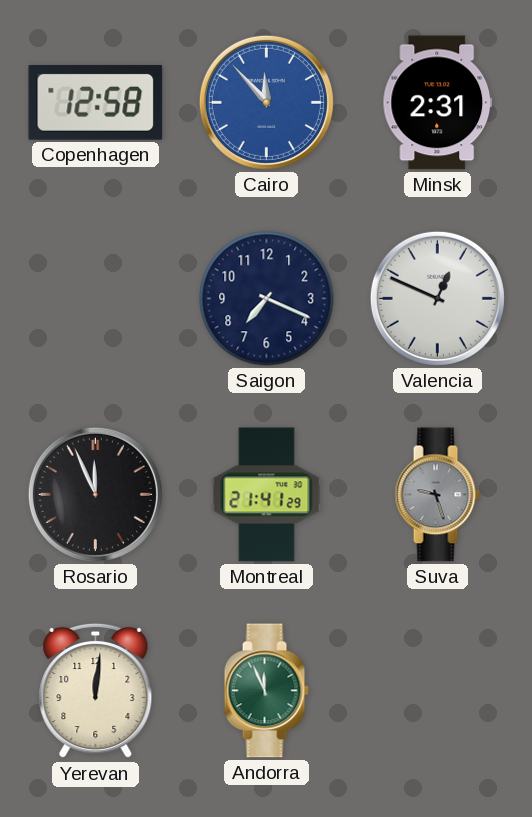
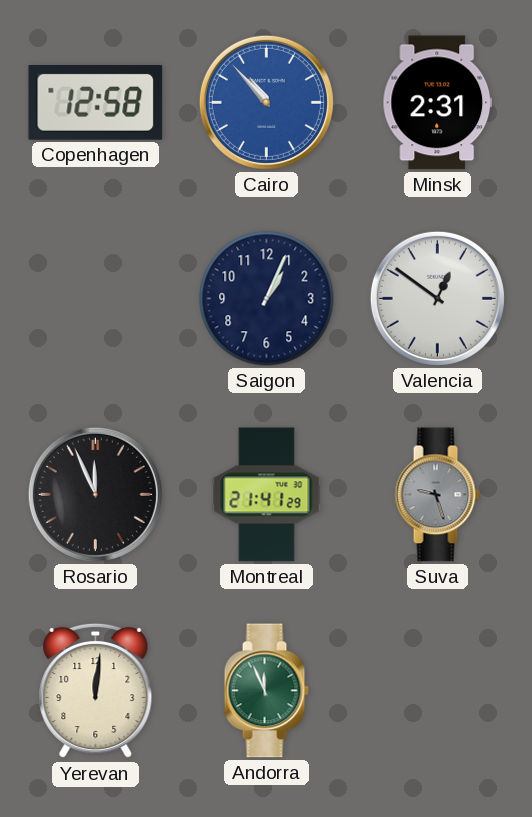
Cairo: 11:53 -> 10:53 (266, 102)
Saigon: 7:19 -> 1:04 (267, 299)
Valencia: 12:49 -> 12:51 (437, 298)
